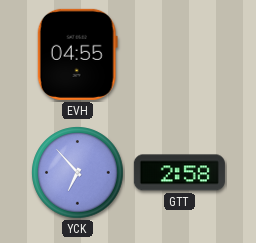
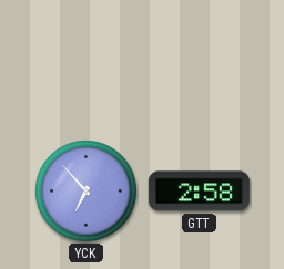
EVH: 04:55 -> none (77, 54)
